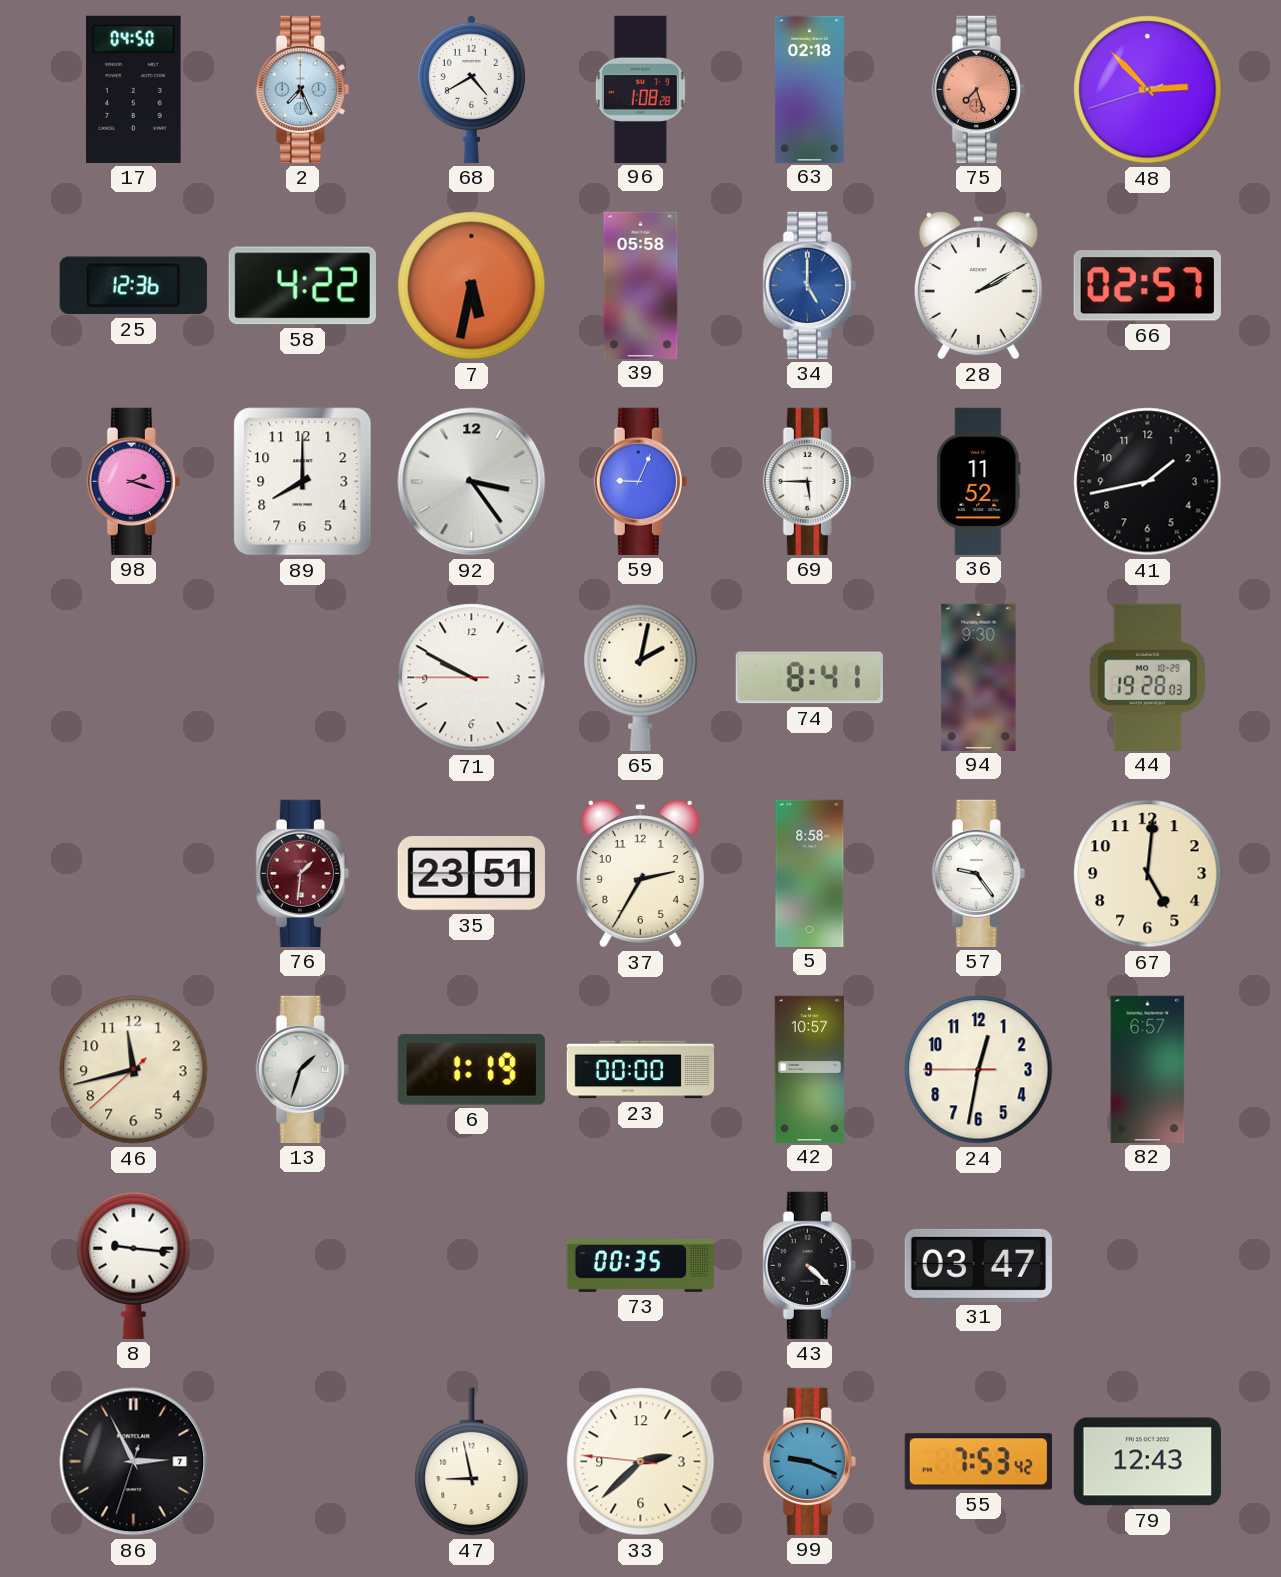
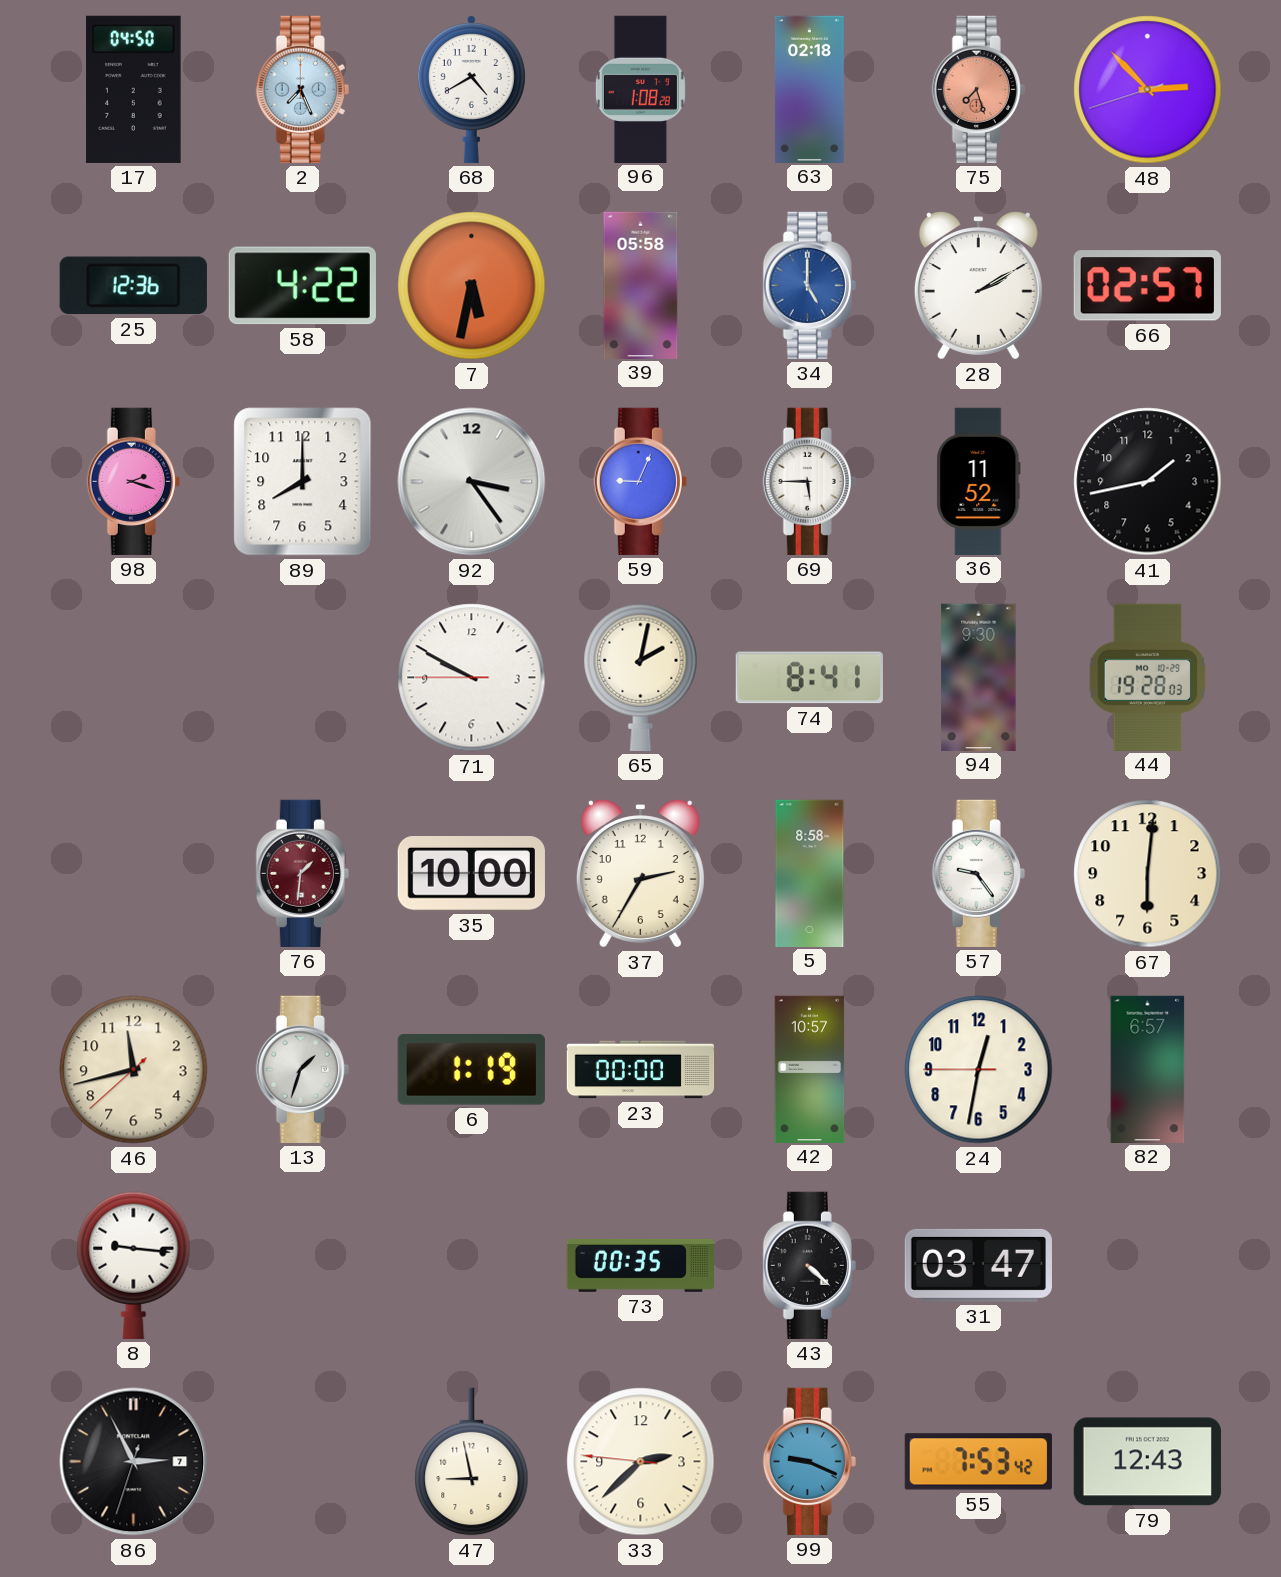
35: 23:51 -> 10:00 (471, 874)
67: 5:01 -> 6:01 (1148, 874)
